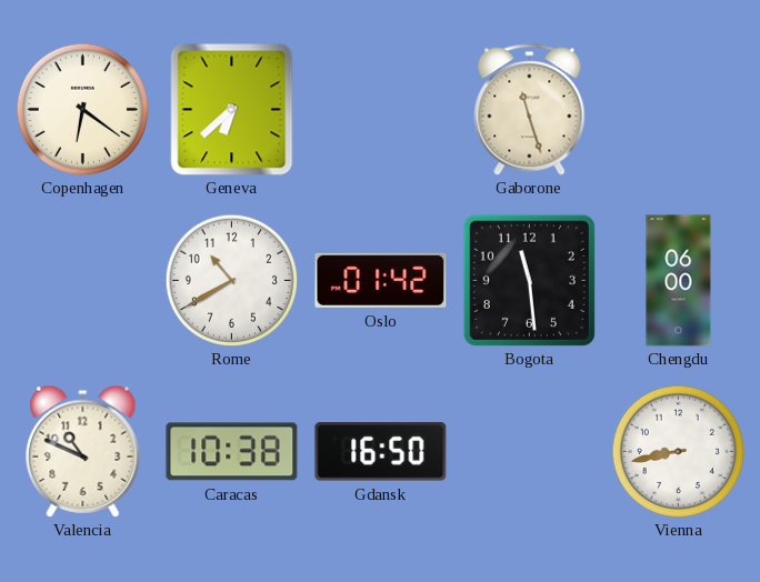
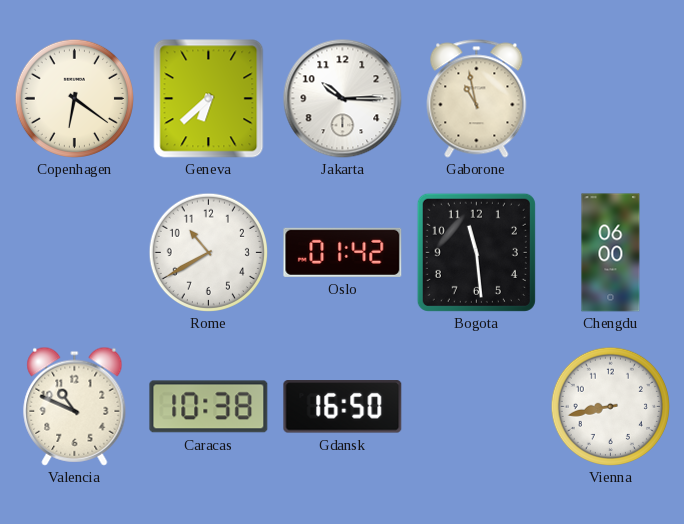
Jakarta: none -> 10:15 (343, 99)
Gaborone: 11:27 -> 10:58 (477, 99)
